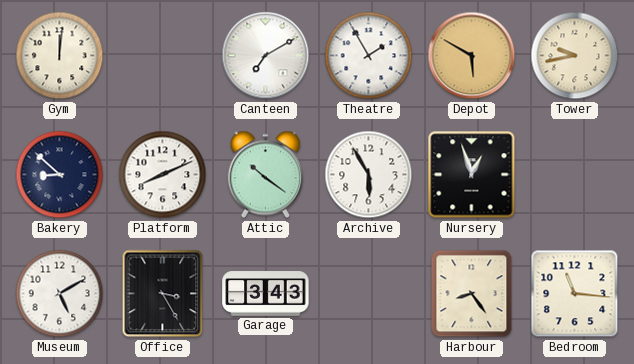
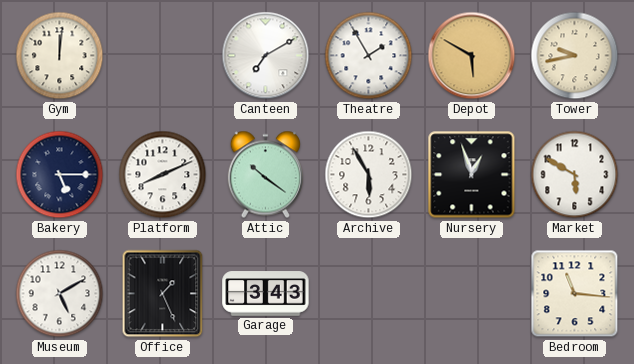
Bakery: 8:52 -> 5:15 (60, 175)
Market: none -> 5:50 (575, 175)
Office: 3:25 -> 1:26 (163, 294)
Harbour: 8:24 -> none (472, 294)
